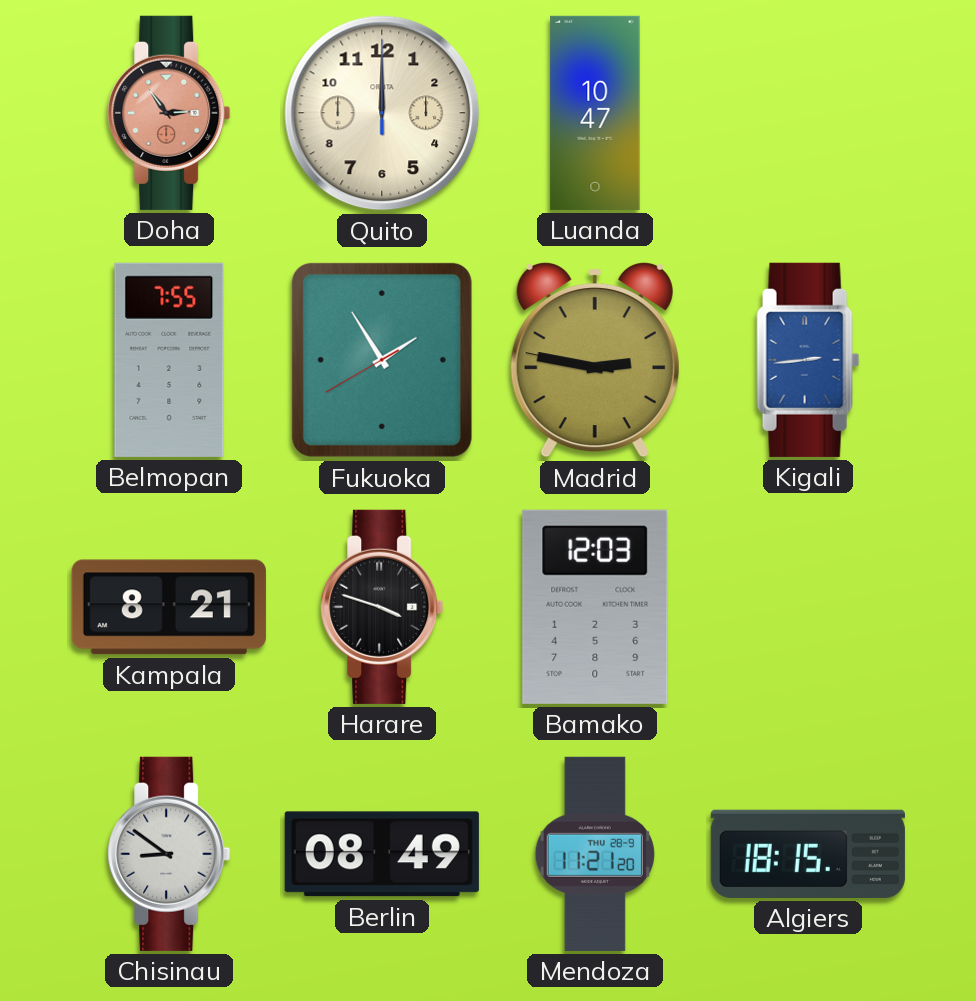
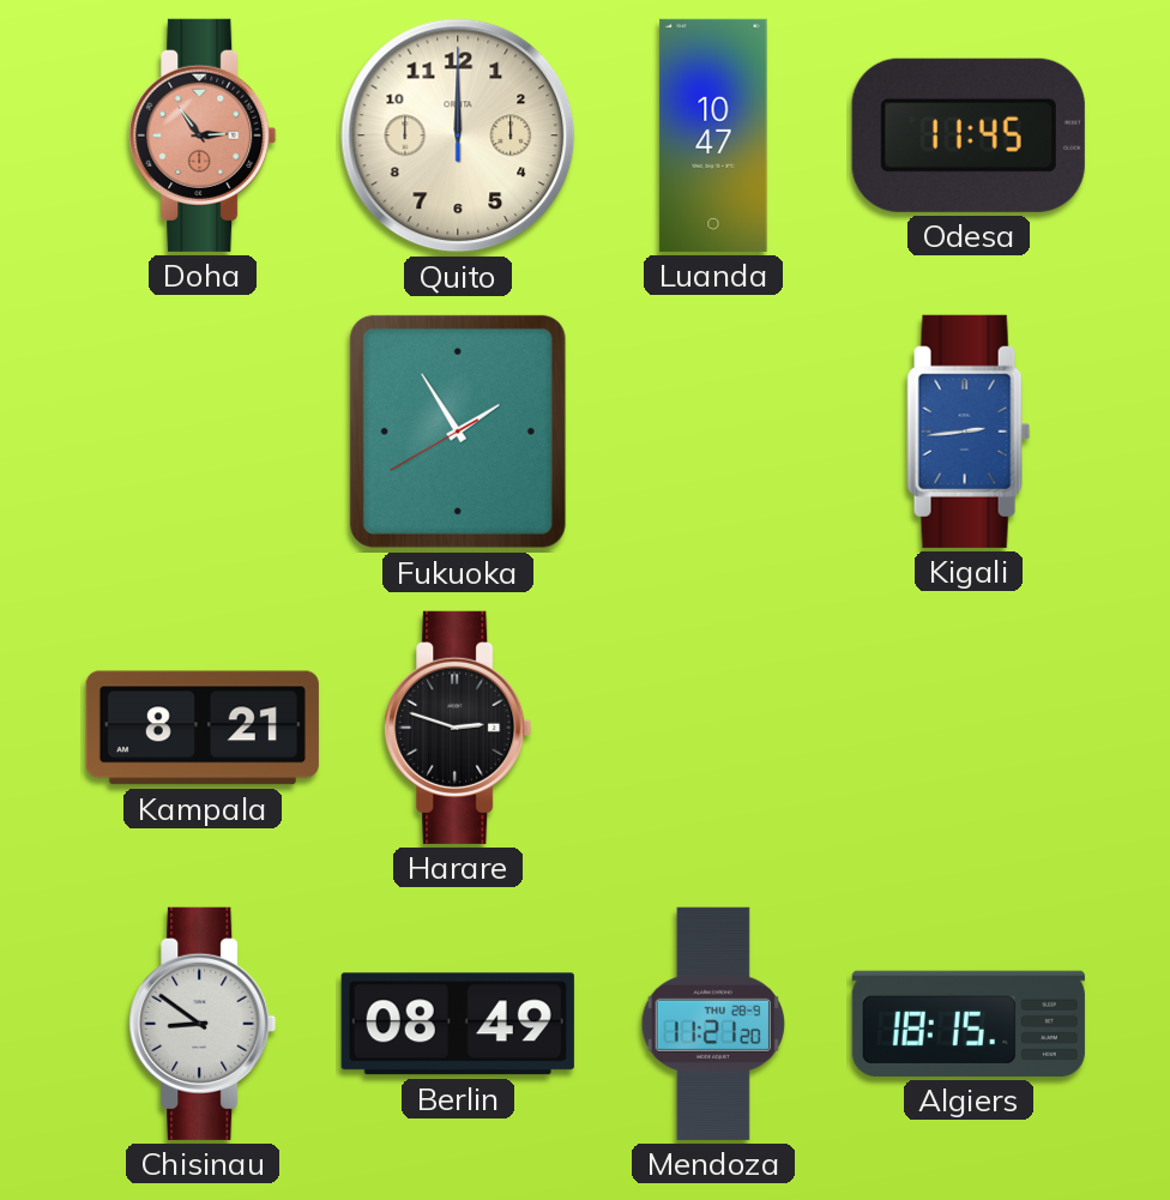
Odesa: none -> 11:45 (969, 135)
Belmopan: 7:55 -> none (169, 360)
Madrid: 2:46 -> none (595, 360)
Harare: 3:48 -> 2:48 (458, 728)
Bamako: 12:03 -> none (595, 607)
